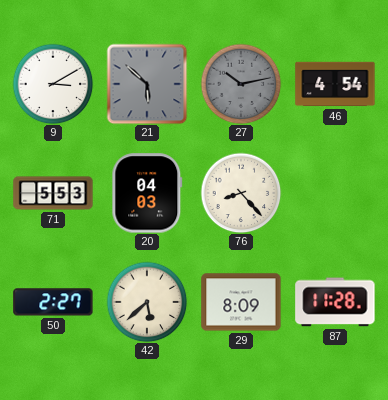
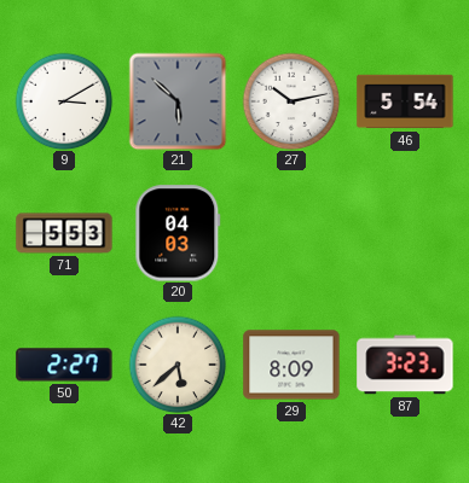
27 dial: grey -> white (291, 101)
46: 4:54 -> 5:54 (405, 101)
76: 8:23 -> none (241, 193)
87: 11:28 -> 3:23 (405, 365)
